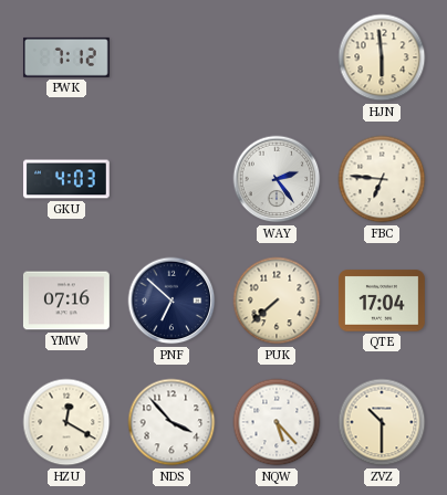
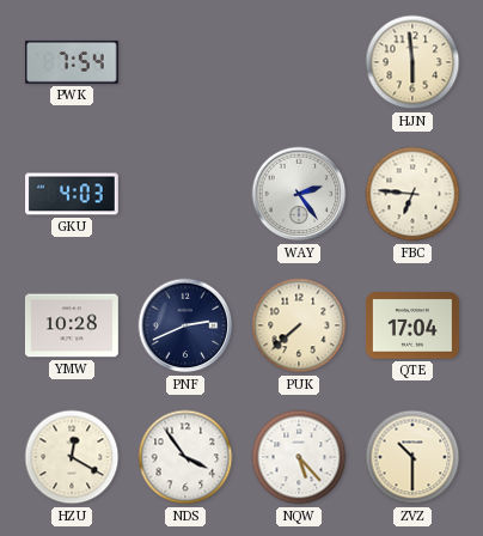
PWK: 7:12 -> 7:54 (72, 62)
YMW: 07:16 -> 10:28 (72, 325)
PNF: 6:52 -> 2:41 (185, 325)
NDS: 3:53 -> 3:54 (185, 457)
